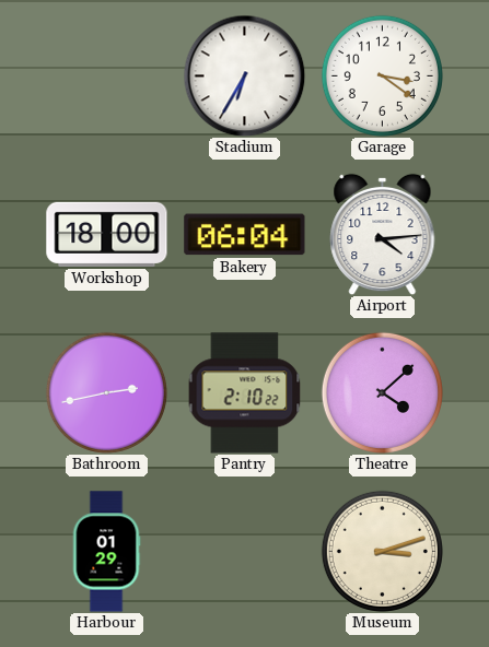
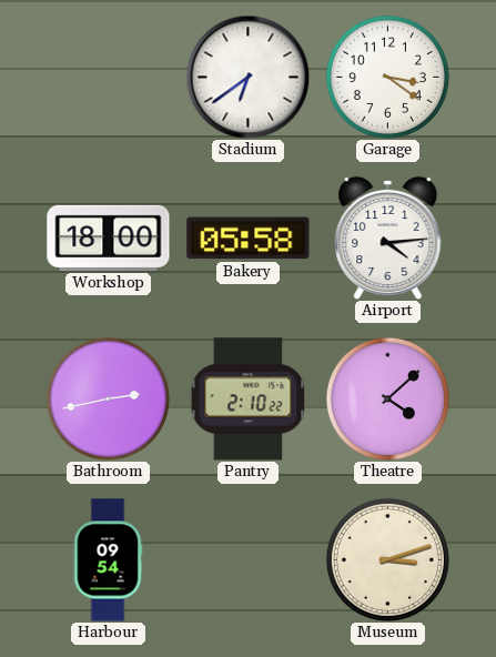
Stadium: 6:35 -> 6:39 (247, 77)
Bakery: 06:04 -> 05:58 (249, 239)
Harbour: 01:29 -> 09:54 (108, 560)
